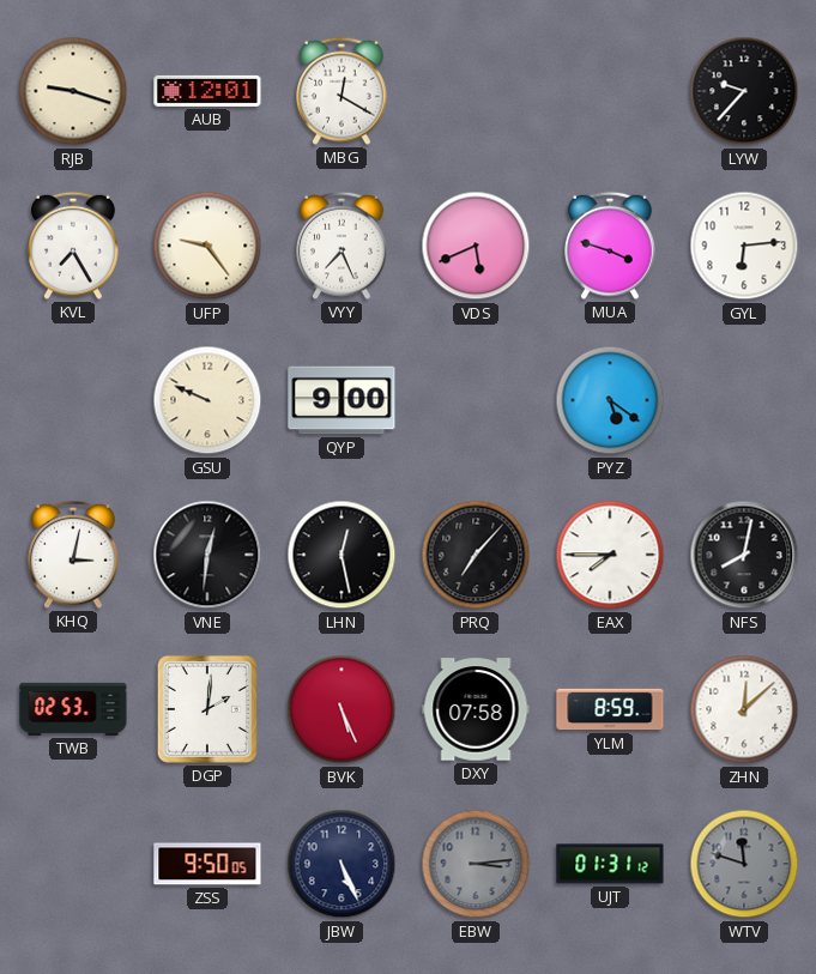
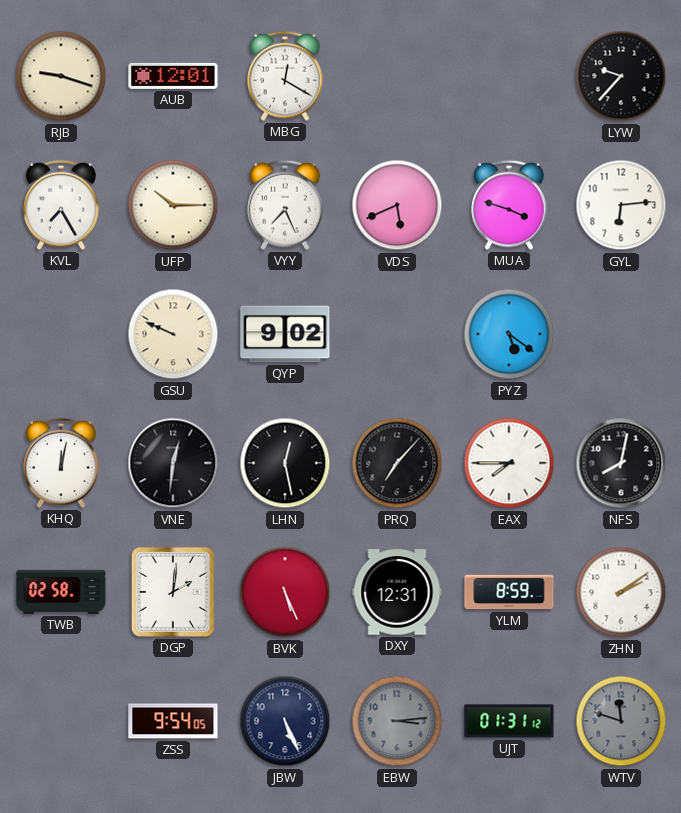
UFP: 9:24 -> 10:15 (173, 205)
QYP: 9:00 -> 9:02 (285, 334)
KHQ: 3:02 -> 12:02 (62, 463)
TWB: 02:53 -> 02:58 (61, 592)
DXY: 07:58 -> 12:31 (397, 592)
ZHN: 12:08 -> 2:09 (621, 592)
ZSS: 9:50 -> 9:54 (173, 721)
